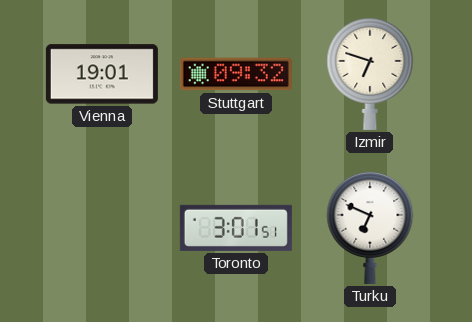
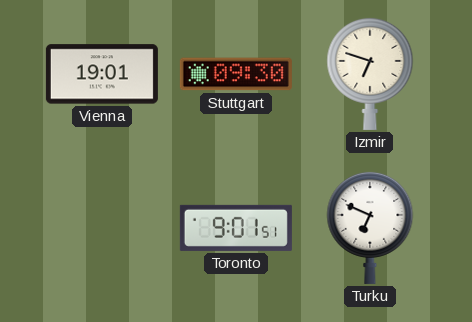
Stuttgart: 09:32 -> 09:30 (236, 74)
Toronto: 3:01 -> 9:01 (236, 228)
